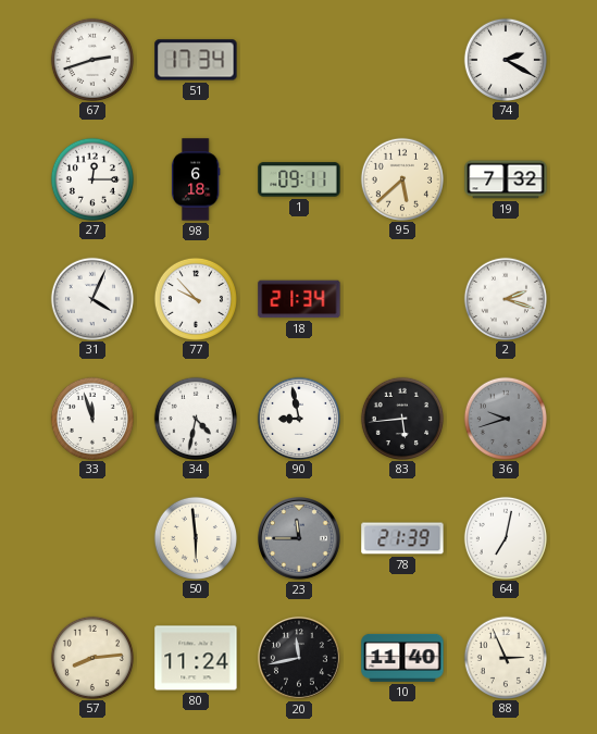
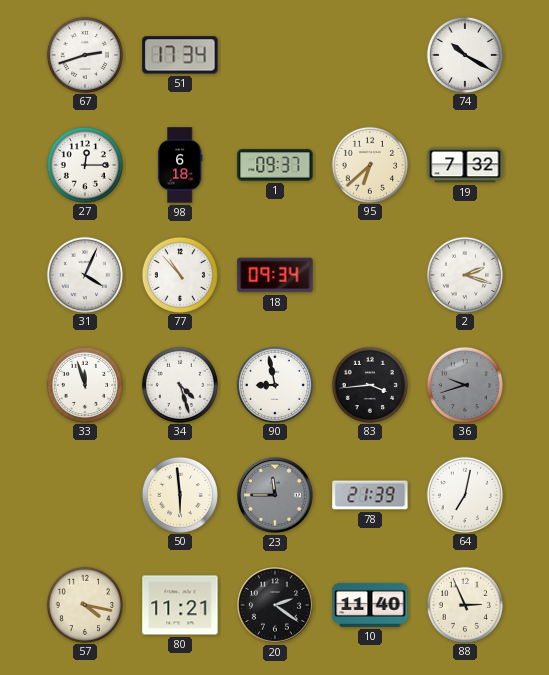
74: 2:20 -> 10:20 (464, 54)
1: 09:11 -> 09:37 (275, 165)
95: 5:38 -> 6:38 (369, 164)
77: 9:53 -> 10:53 (179, 274)
18: 21:34 -> 09:34 (275, 275)
34: 4:32 -> 4:27 (179, 384)
83: 5:44 -> 3:44 (369, 384)
57: 8:14 -> 4:17 (84, 604)
80: 11:24 -> 11:21 (180, 605)
20: 11:43 -> 2:21 (276, 606)
